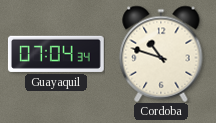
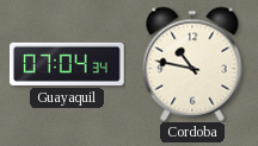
Cordoba: 10:48 -> 10:47 (192, 64)
